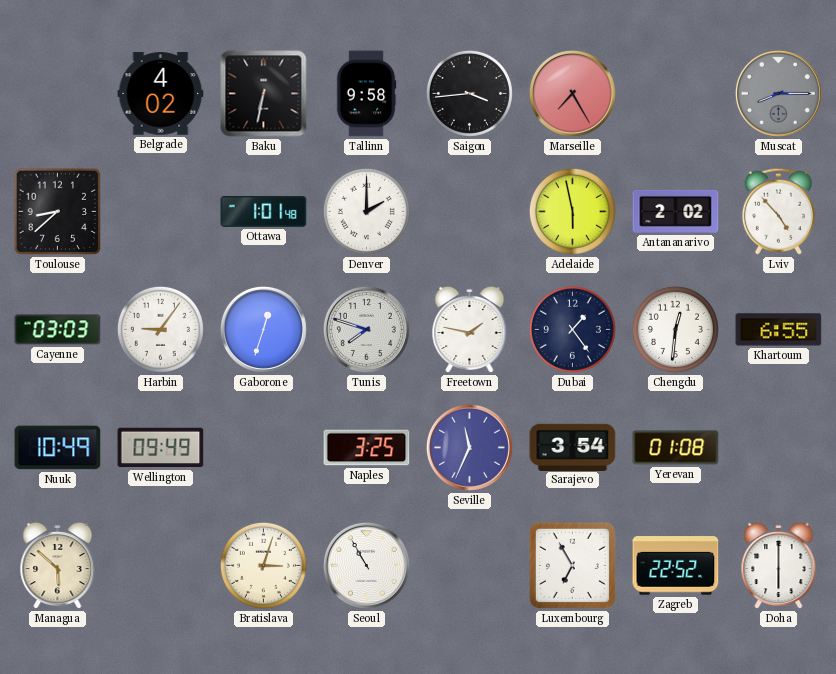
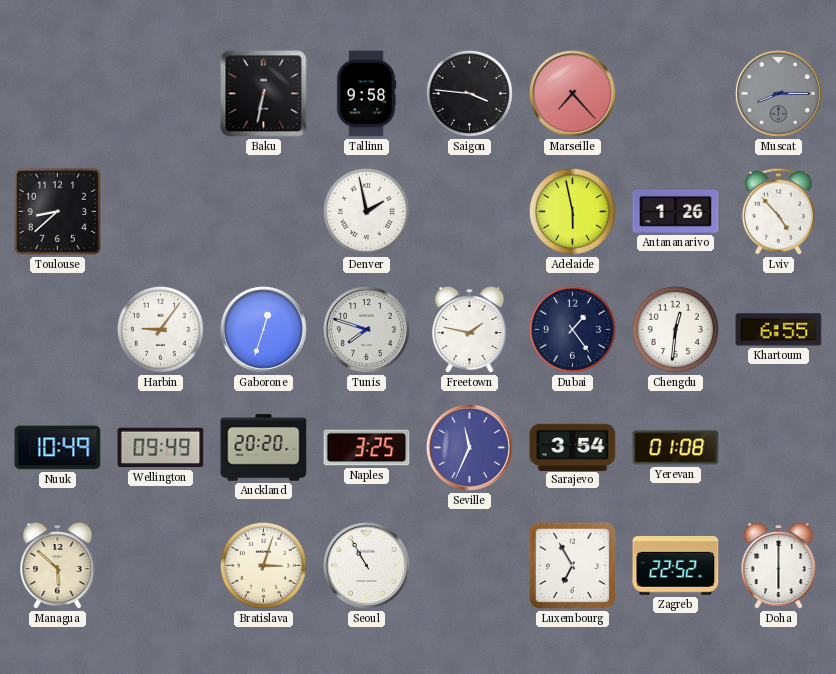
Belgrade: 4:02 -> none (161, 94)
Saigon: 3:44 -> 3:46 (469, 93)
Marseille: 7:25 -> 7:23 (572, 93)
Ottawa: 1:01 -> none (264, 211)
Denver: 2:00 -> 1:58 (366, 211)
Antananarivo: 2:02 -> 1:26 (676, 211)
Cayenne: 03:03 -> none (58, 330)
Auckland: none -> 20:20 (264, 448)
